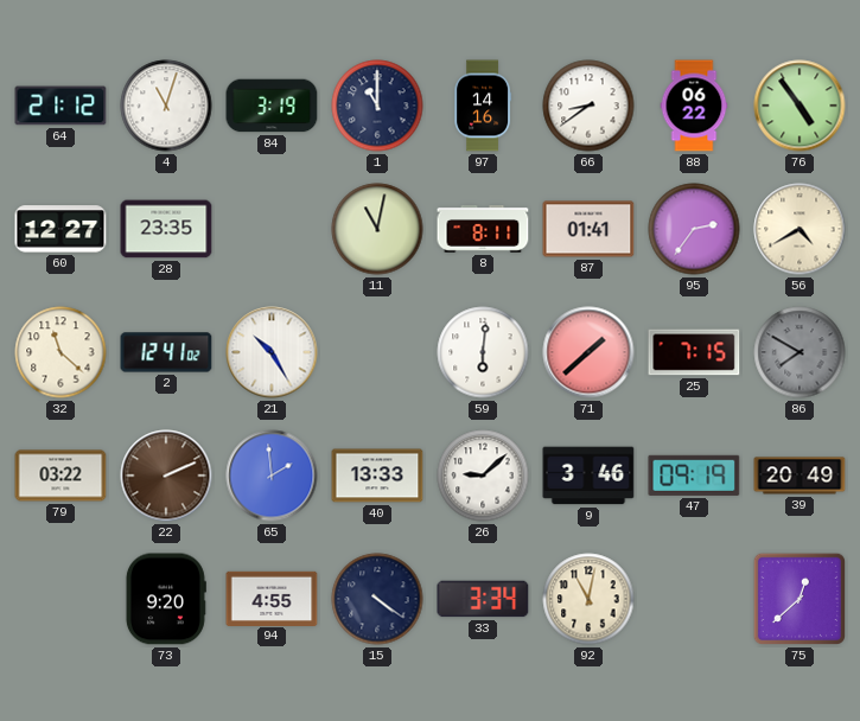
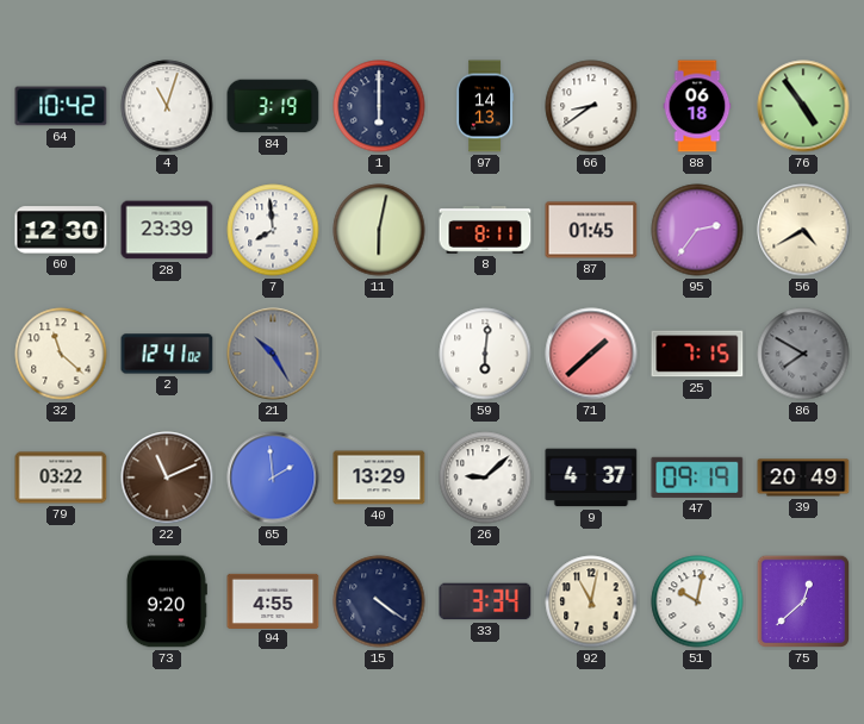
64: 21:12 -> 10:42 (61, 106)
1: 11:00 -> 6:00 (379, 106)
97: 14:16 -> 14:13 (485, 106)
88: 06:22 -> 06:18 (697, 106)
60: 12:27 -> 12:30 (61, 230)
28: 23:35 -> 23:39 (167, 230)
7: none -> 7:59 (273, 230)
11: 11:02 -> 6:02 (379, 230)
87: 01:41 -> 01:45 (591, 230)
21 dial: white -> grey (273, 354)
22: 2:11 -> 11:11 (167, 478)
40: 13:33 -> 13:29 (379, 478)
9: 3:46 -> 4:37 (591, 478)
51: none -> 10:02 (697, 601)
